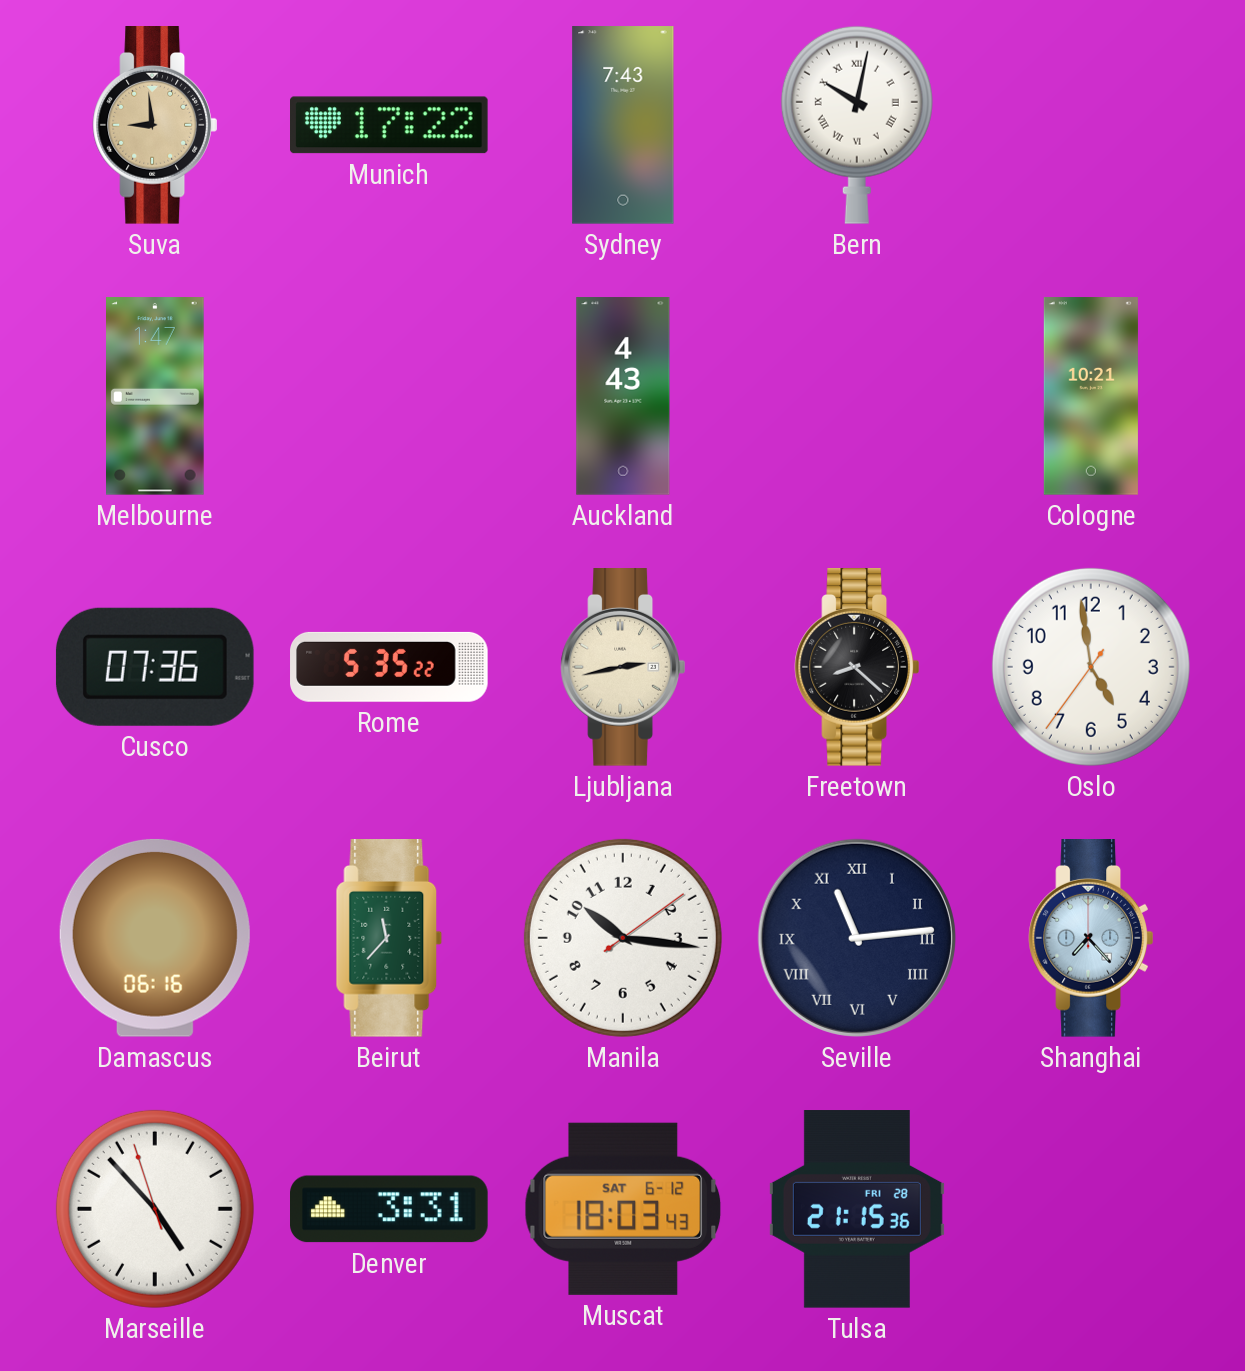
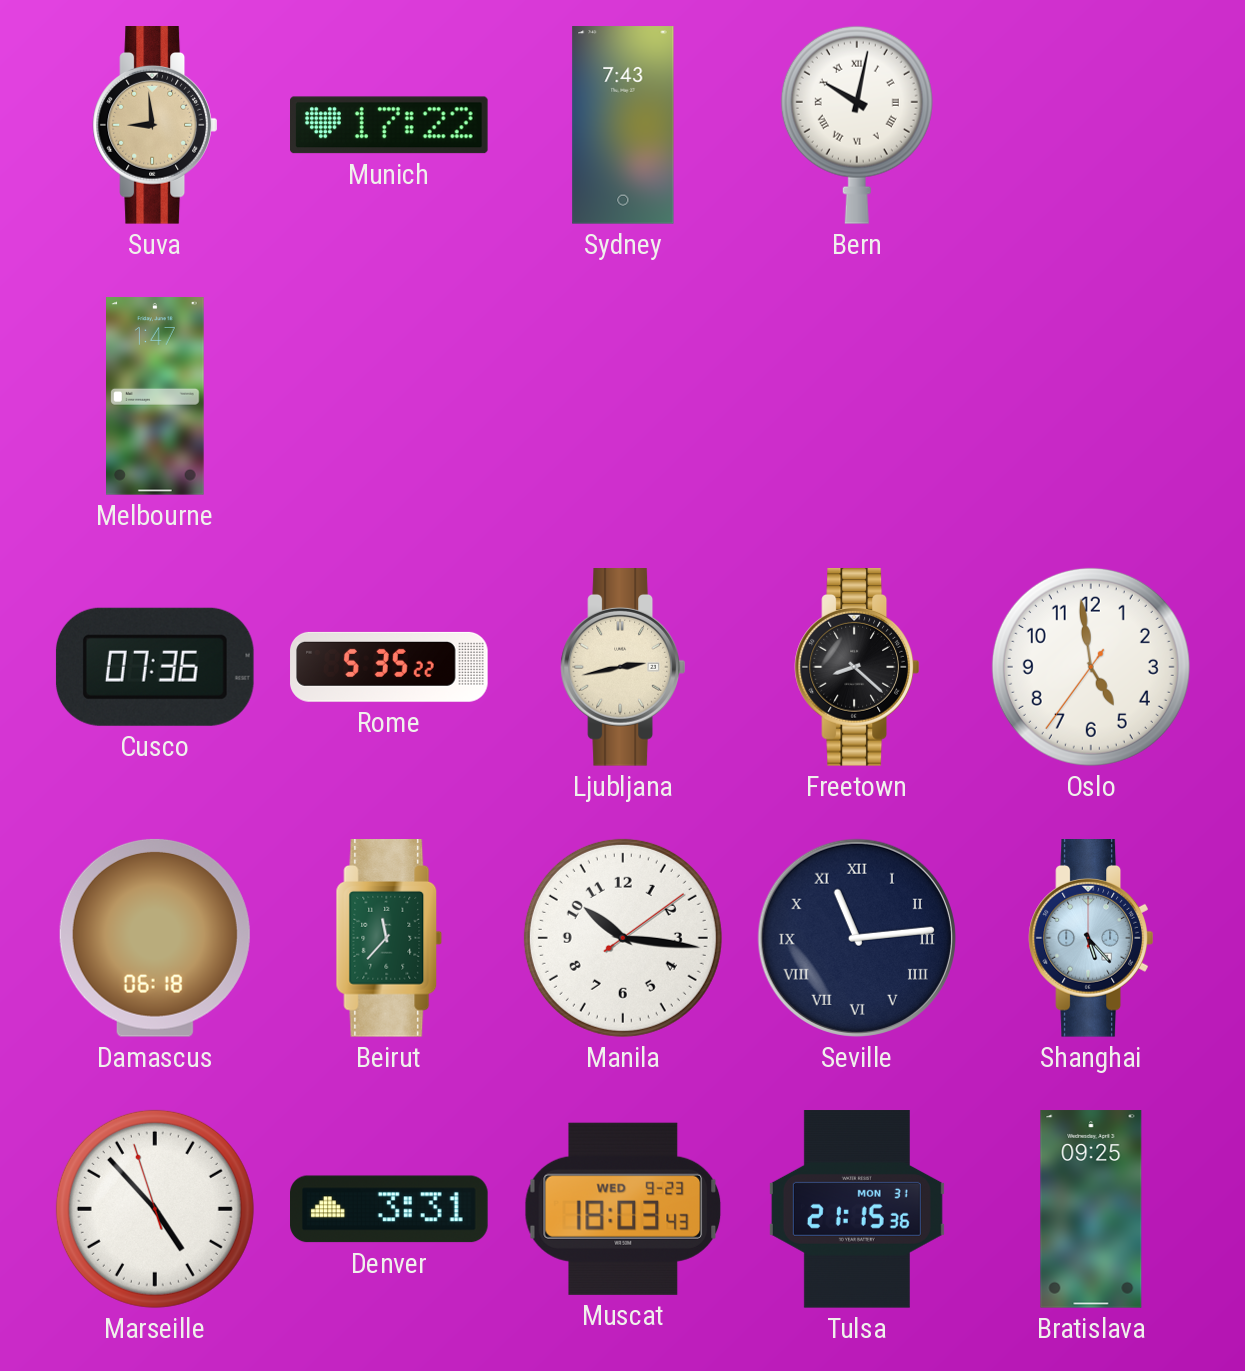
Auckland: 4:43 -> none (623, 396)
Cologne: 10:21 -> none (1091, 396)
Damascus: 06:16 -> 06:18 (155, 938)
Shanghai: 7:23 -> 5:23 (1091, 939)
Muscat date: SAT 6-12 -> WED 9-23 (622, 1209)
Tulsa date: FRI 28 -> MON 31 (857, 1209)
Bratislava: none -> 09:25 (1091, 1209)
